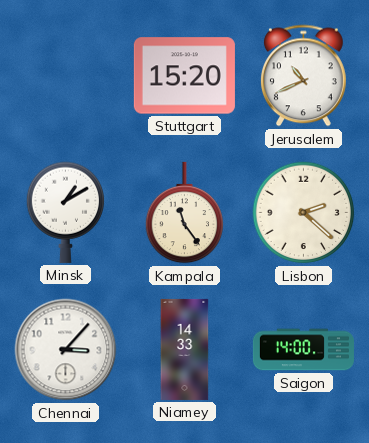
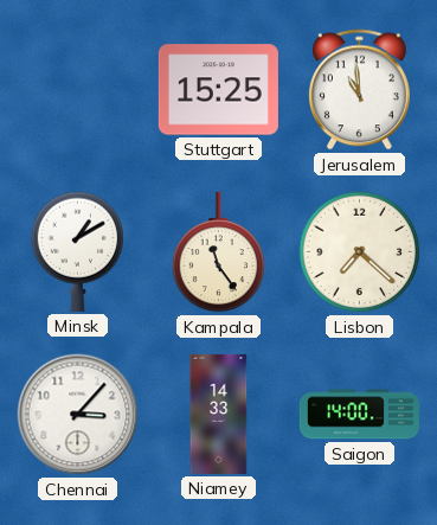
Stuttgart: 15:20 -> 15:25 (218, 90)
Jerusalem: 10:41 -> 10:59 (359, 90)
Lisbon: 2:22 -> 7:22 (360, 252)
